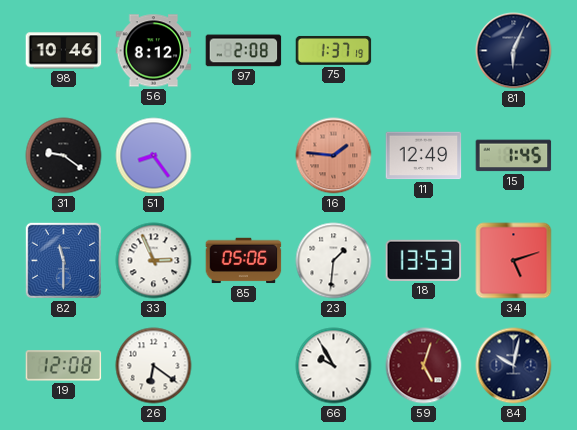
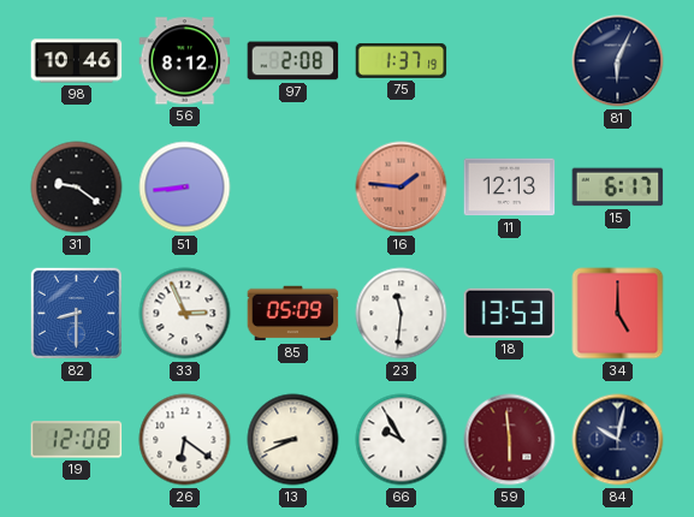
51: 8:24 -> 8:44 (185, 188)
11: 12:49 -> 12:13 (510, 188)
15: 1:45 -> 6:17 (618, 188)
82: 11:30 -> 8:30 (76, 313)
85: 05:06 -> 05:09 (293, 314)
23: 1:31 -> 11:31 (402, 314)
34: 5:12 -> 5:00 (618, 314)
13: none -> 8:41 (293, 440)
59: 5:03 -> 5:59 (510, 440)
